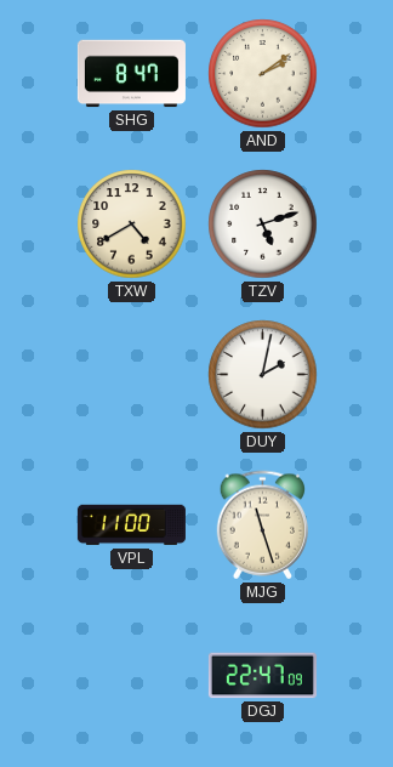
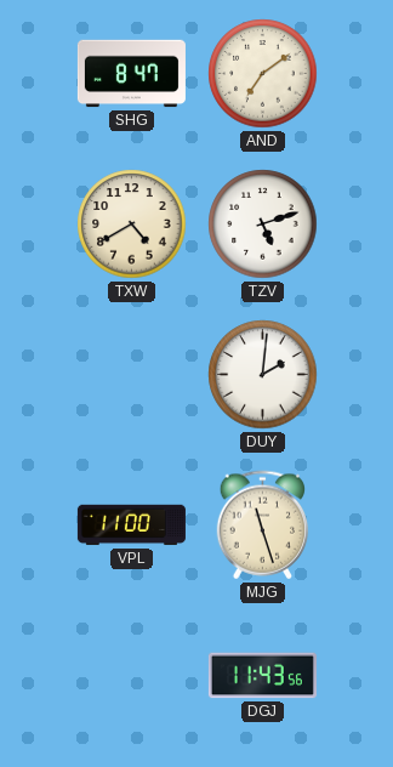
AND: 2:09 -> 7:09 (263, 74)
DUY: 2:02 -> 2:01 (263, 375)
DGJ: 22:47 -> 11:43 (262, 676)
